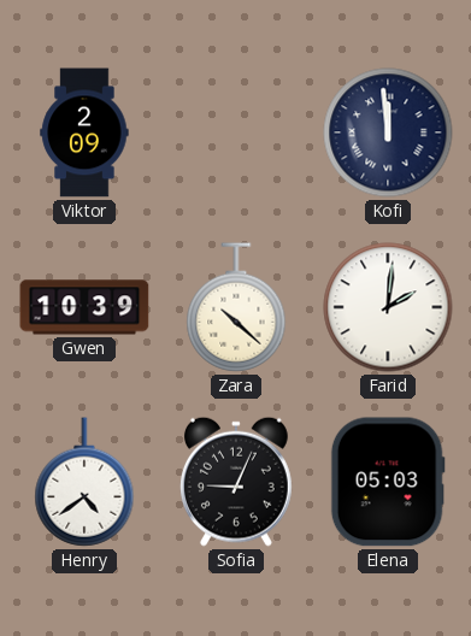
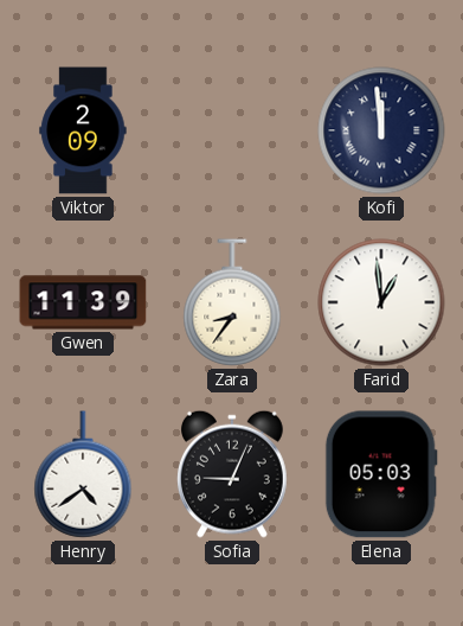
Gwen: 10:39 -> 11:39 (83, 302)
Zara: 10:22 -> 8:36 (232, 302)
Farid: 2:01 -> 12:59 (381, 302)
